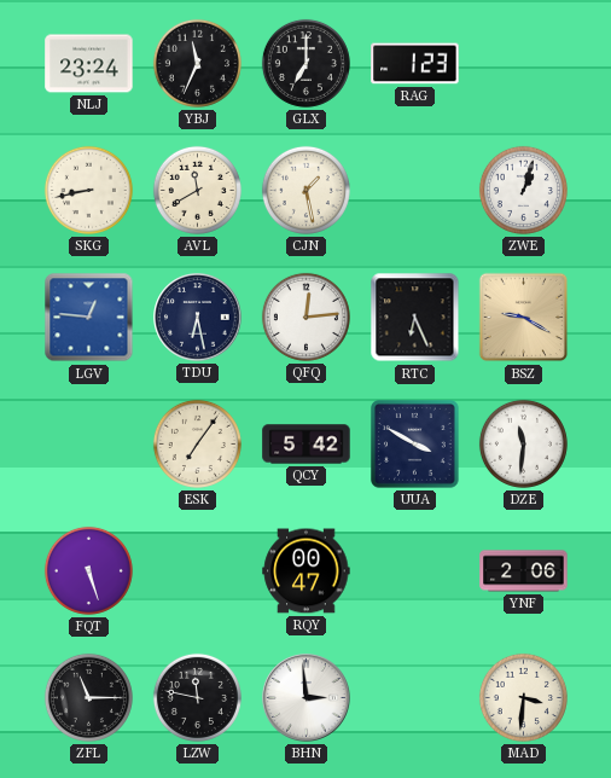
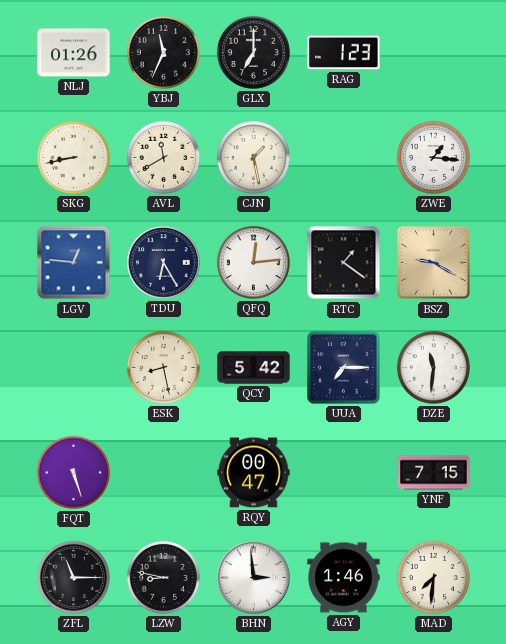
NLJ: 23:24 -> 01:26 (74, 53)
ZWE: 1:03 -> 1:16 (433, 157)
TDU: 6:28 -> 6:25 (164, 263)
RTC: 6:26 -> 1:21 (344, 263)
ESK: 7:06 -> 8:28 (163, 367)
UUA: 3:50 -> 7:15 (344, 368)
YNF: 2:06 -> 7:15 (434, 473)
LZW: 11:47 -> 8:47 (163, 577)
AGY: none -> 1:46 (344, 578)
MAD: 3:31 -> 7:31 (433, 577)
